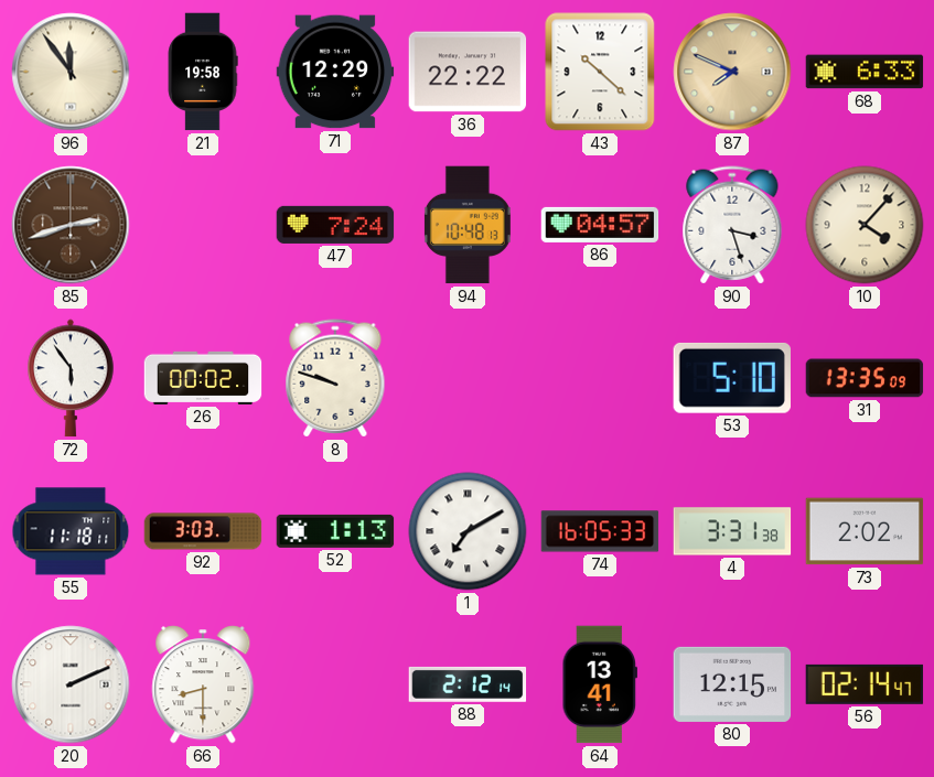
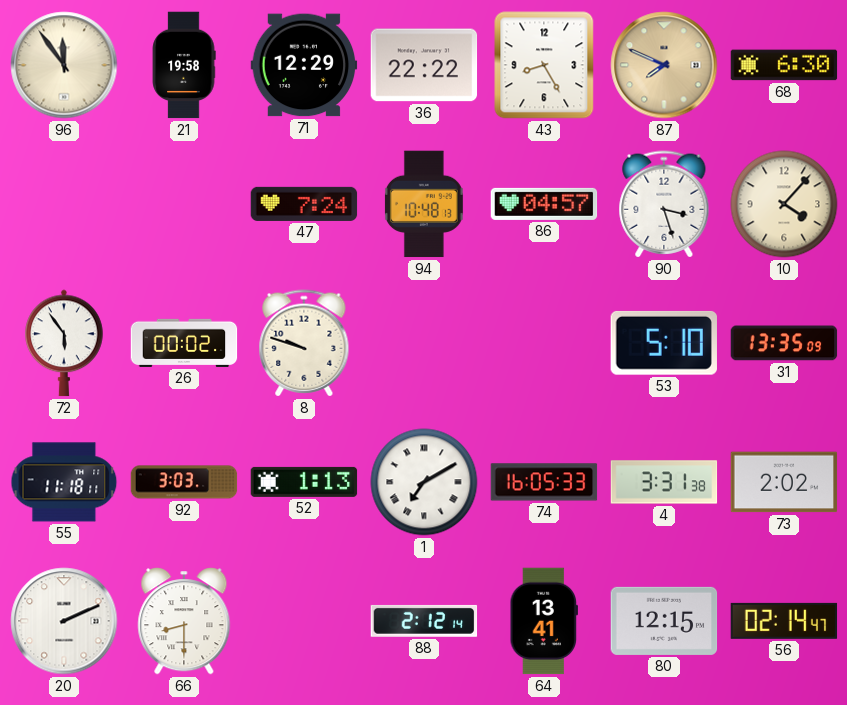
43: 10:22 -> 8:25 (544, 65)
68: 6:33 -> 6:30 (784, 65)
85: 2:42 -> none (71, 225)
